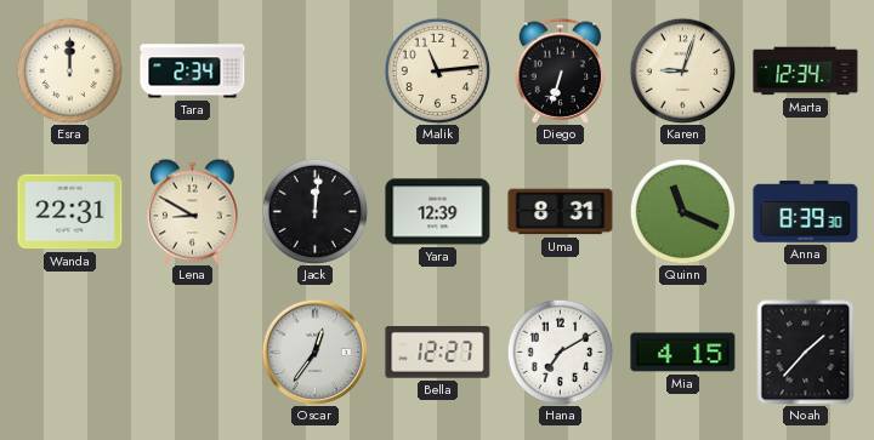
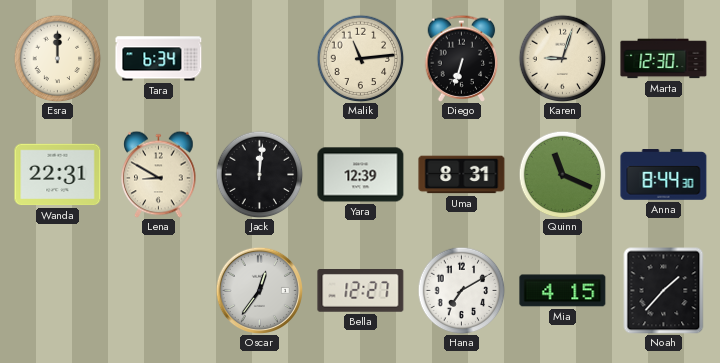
Tara: 2:34 -> 6:34 (159, 59)
Marta: 12:34 -> 12:30 (664, 59)
Anna: 8:39 -> 8:44 (664, 175)
